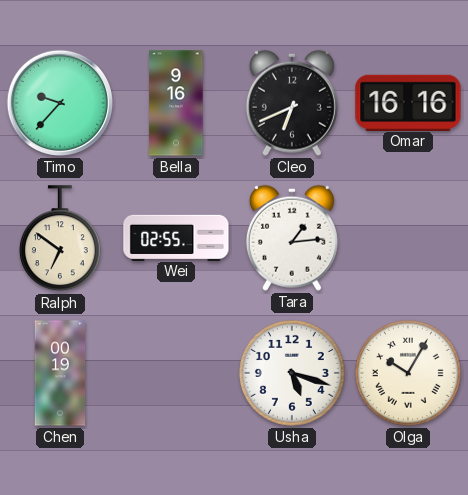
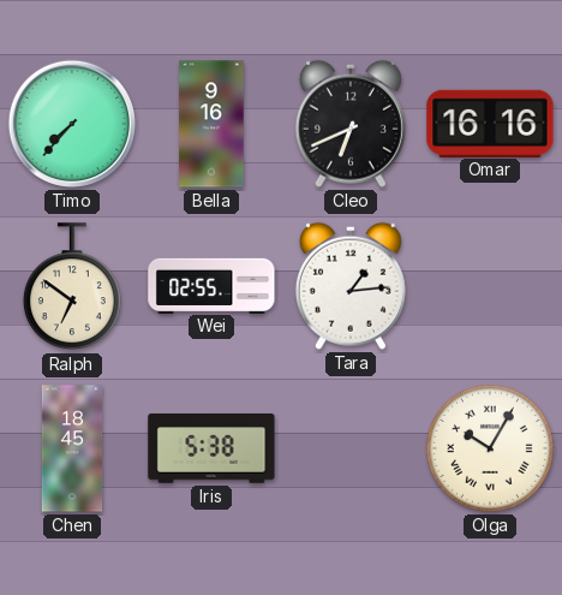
Timo: 9:37 -> 7:37 (72, 124)
Chen: 00:19 -> 18:45 (72, 448)
Iris: none -> 5:38 (211, 450)
Usha: 5:18 -> none (292, 373)
